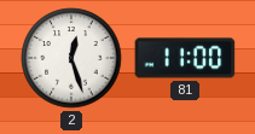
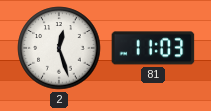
81: 11:00 -> 11:03 (153, 48)
